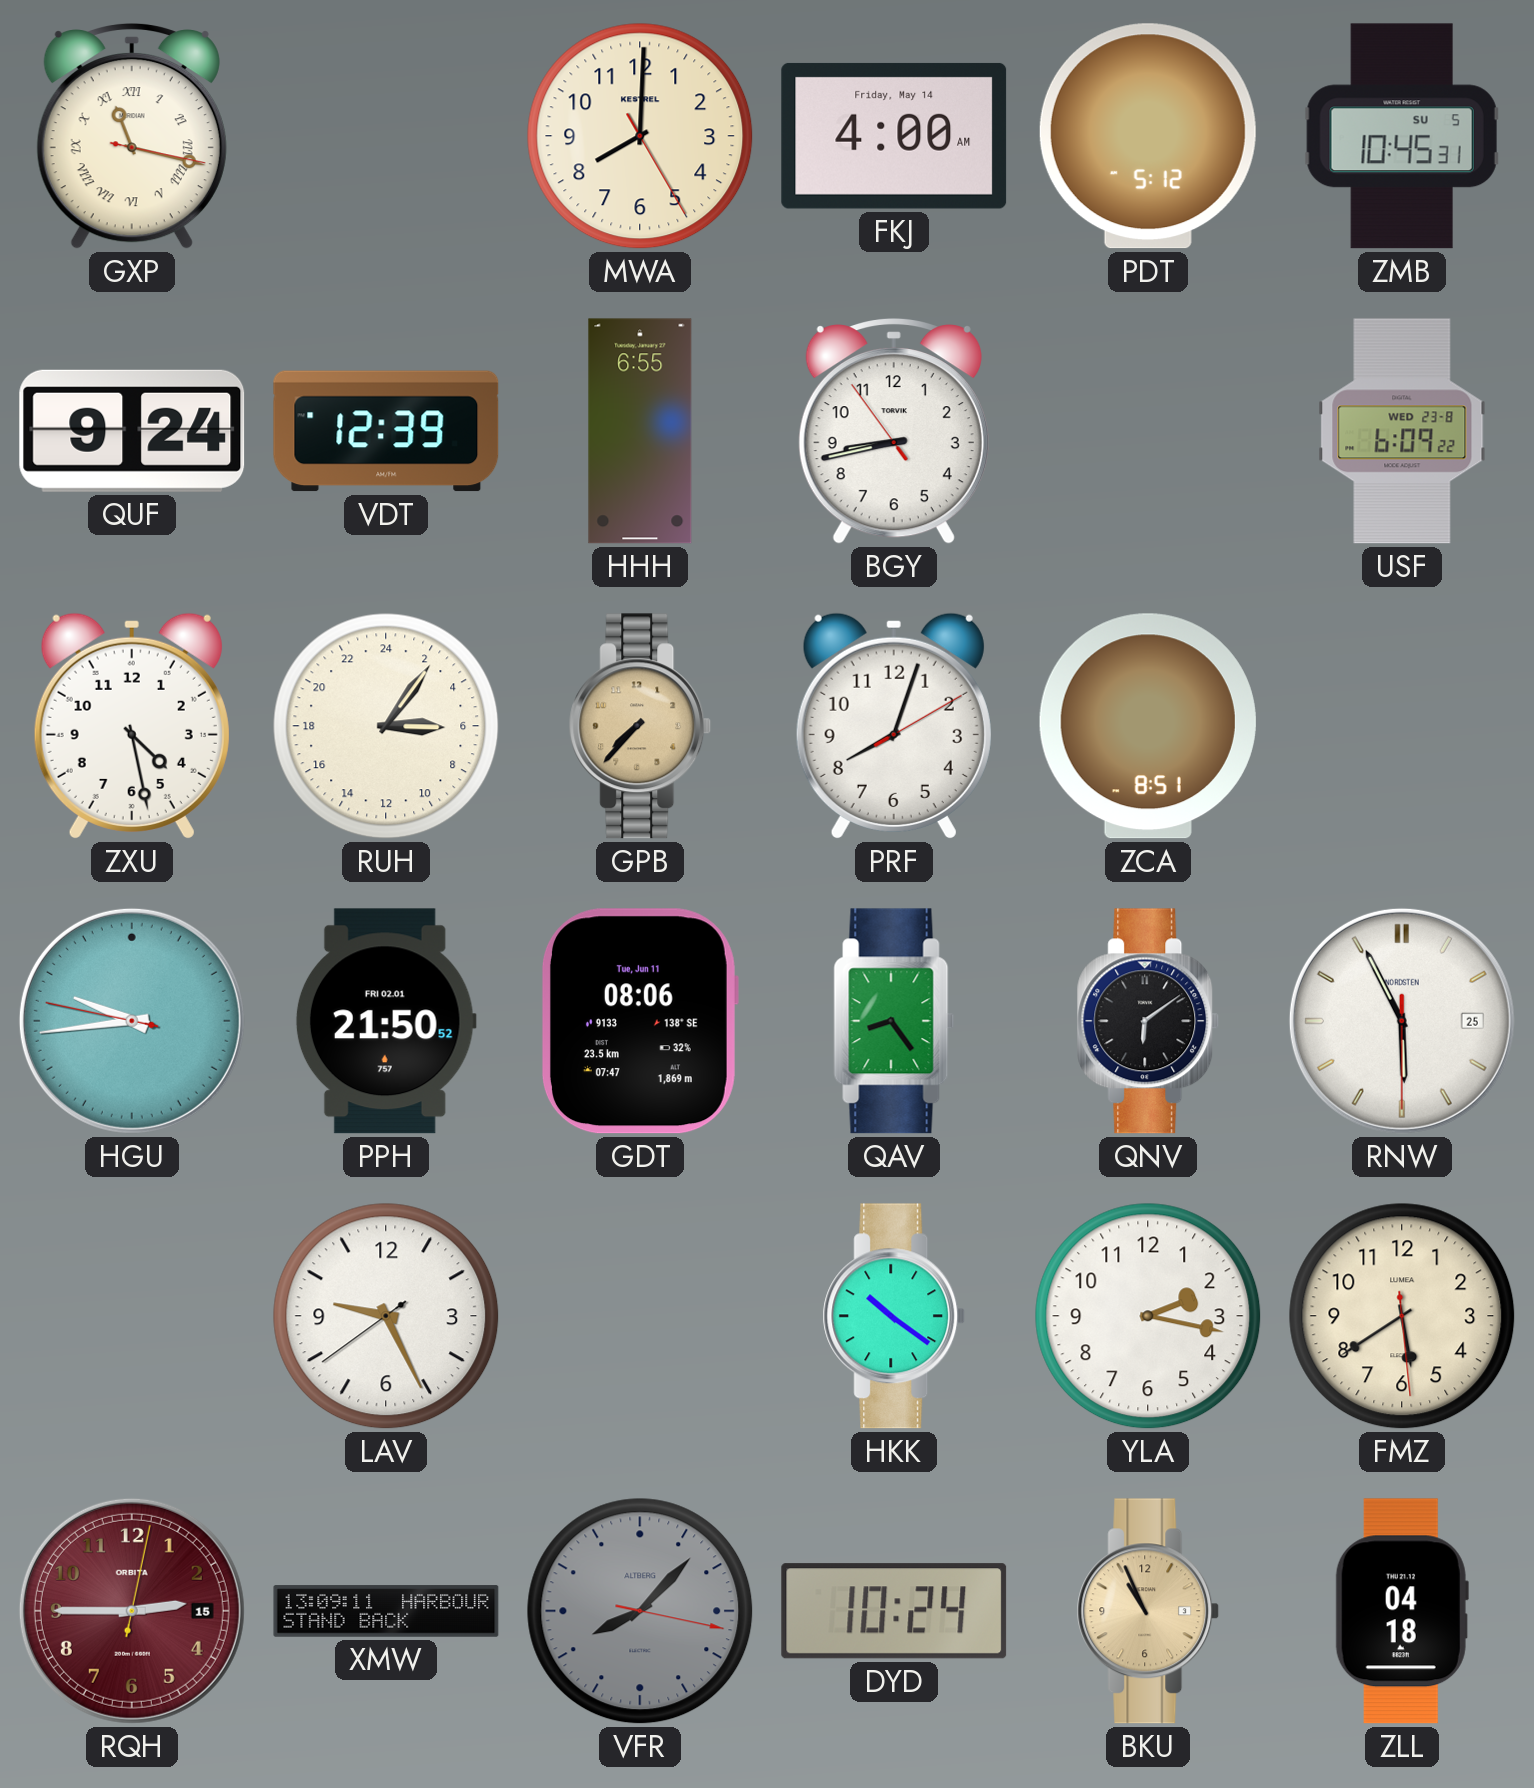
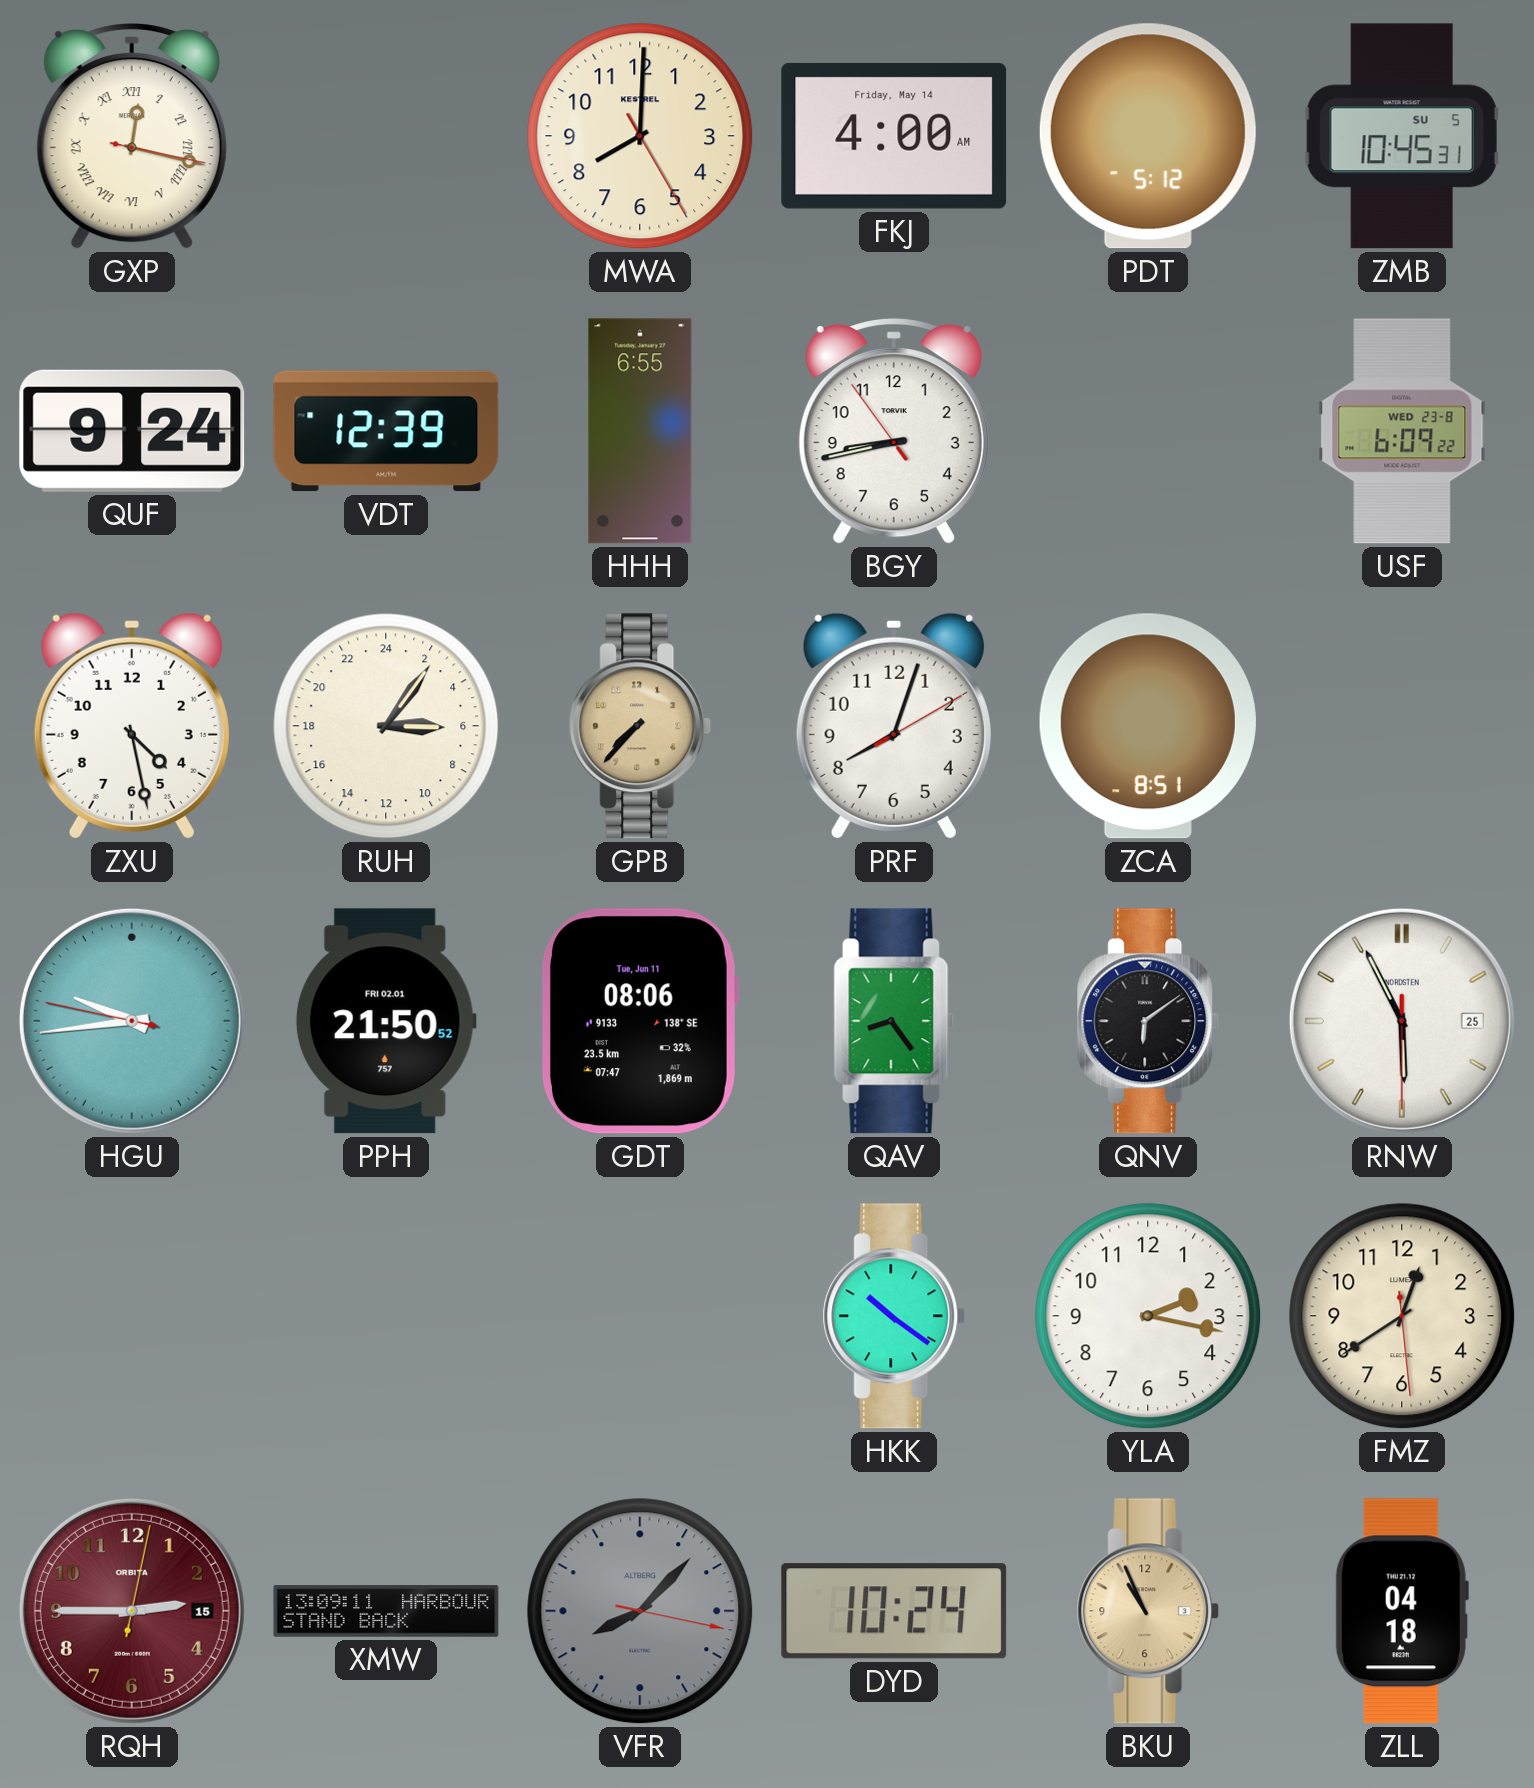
GXP: 11:17 -> 12:17 (132, 137)
LAV: 9:25 -> none (386, 1316)
FMZ: 5:39 -> 12:39 (1402, 1316)
